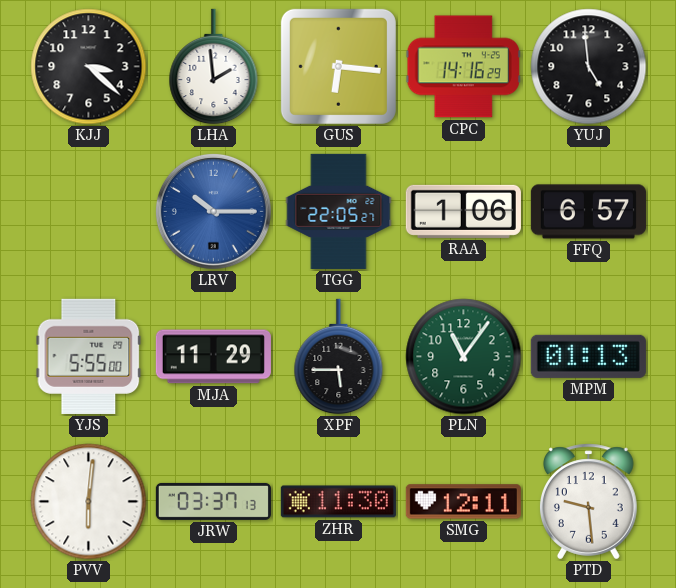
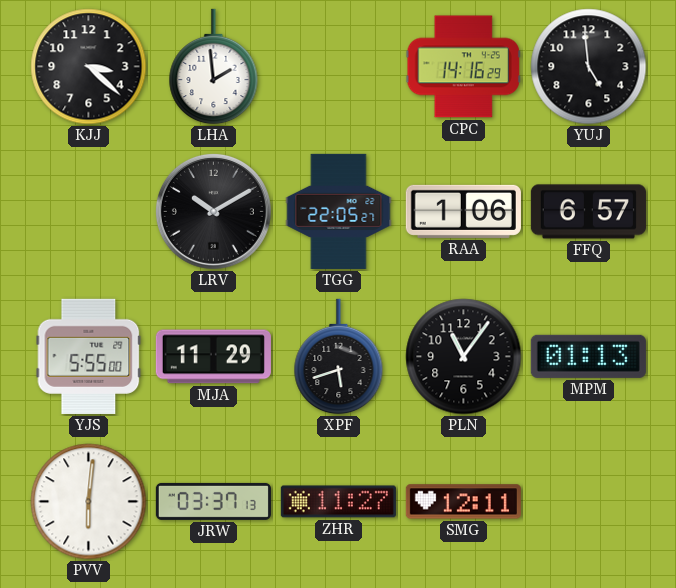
GUS: 6:16 -> none (338, 66)
LRV: 10:15 -> 10:10 (213, 211)
LRV dial: blue -> black (213, 211)
XPF: 5:45 -> 5:42 (339, 357)
PLN dial: green -> black (464, 357)
ZHR: 11:30 -> 11:27 (338, 502)
PTD: 9:29 -> none (589, 502)
